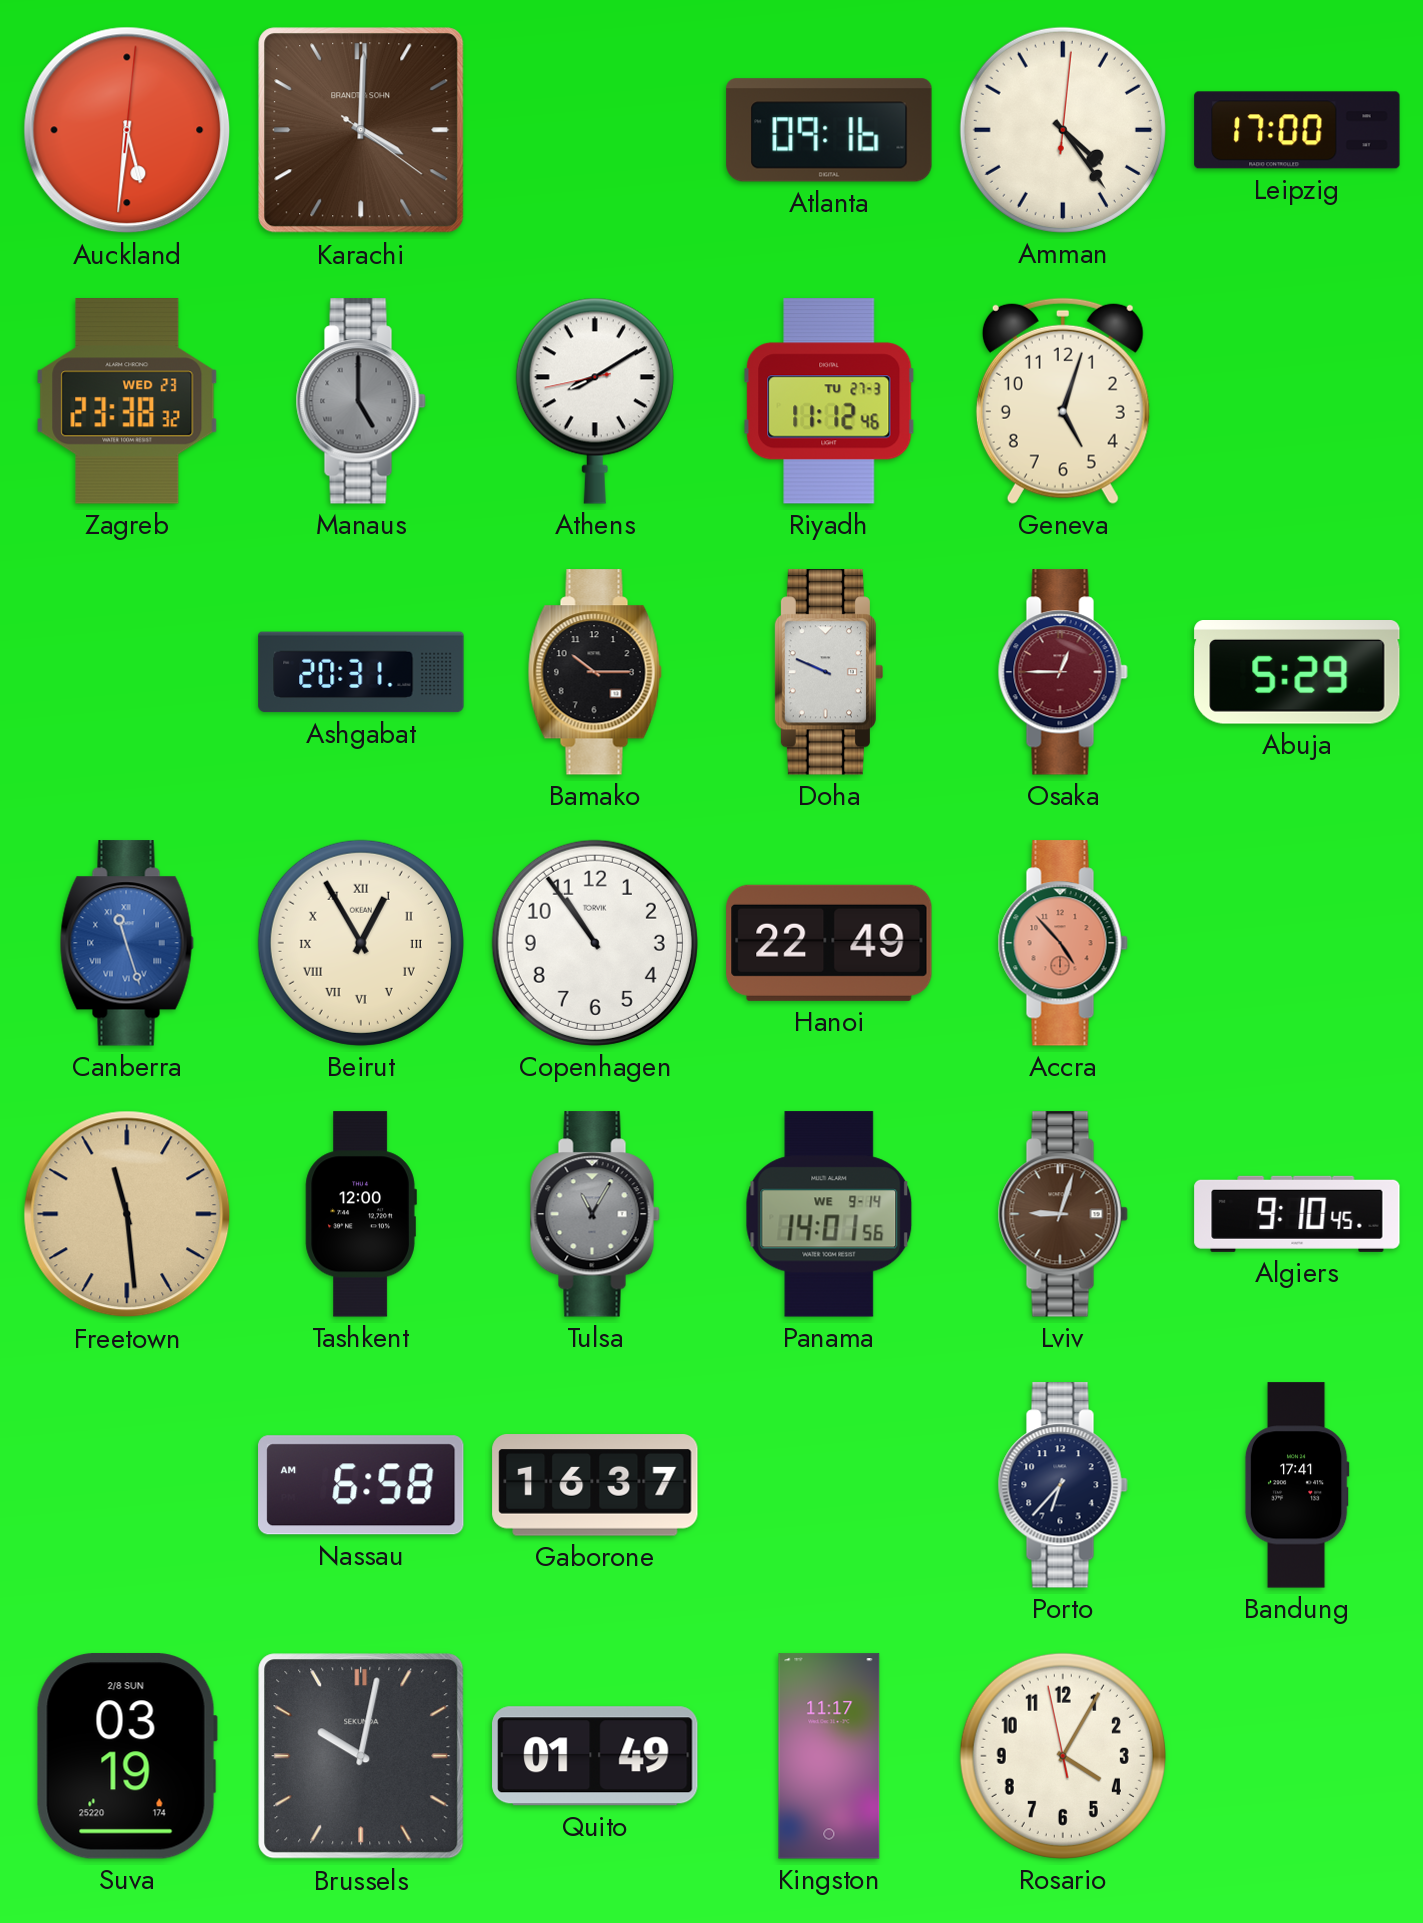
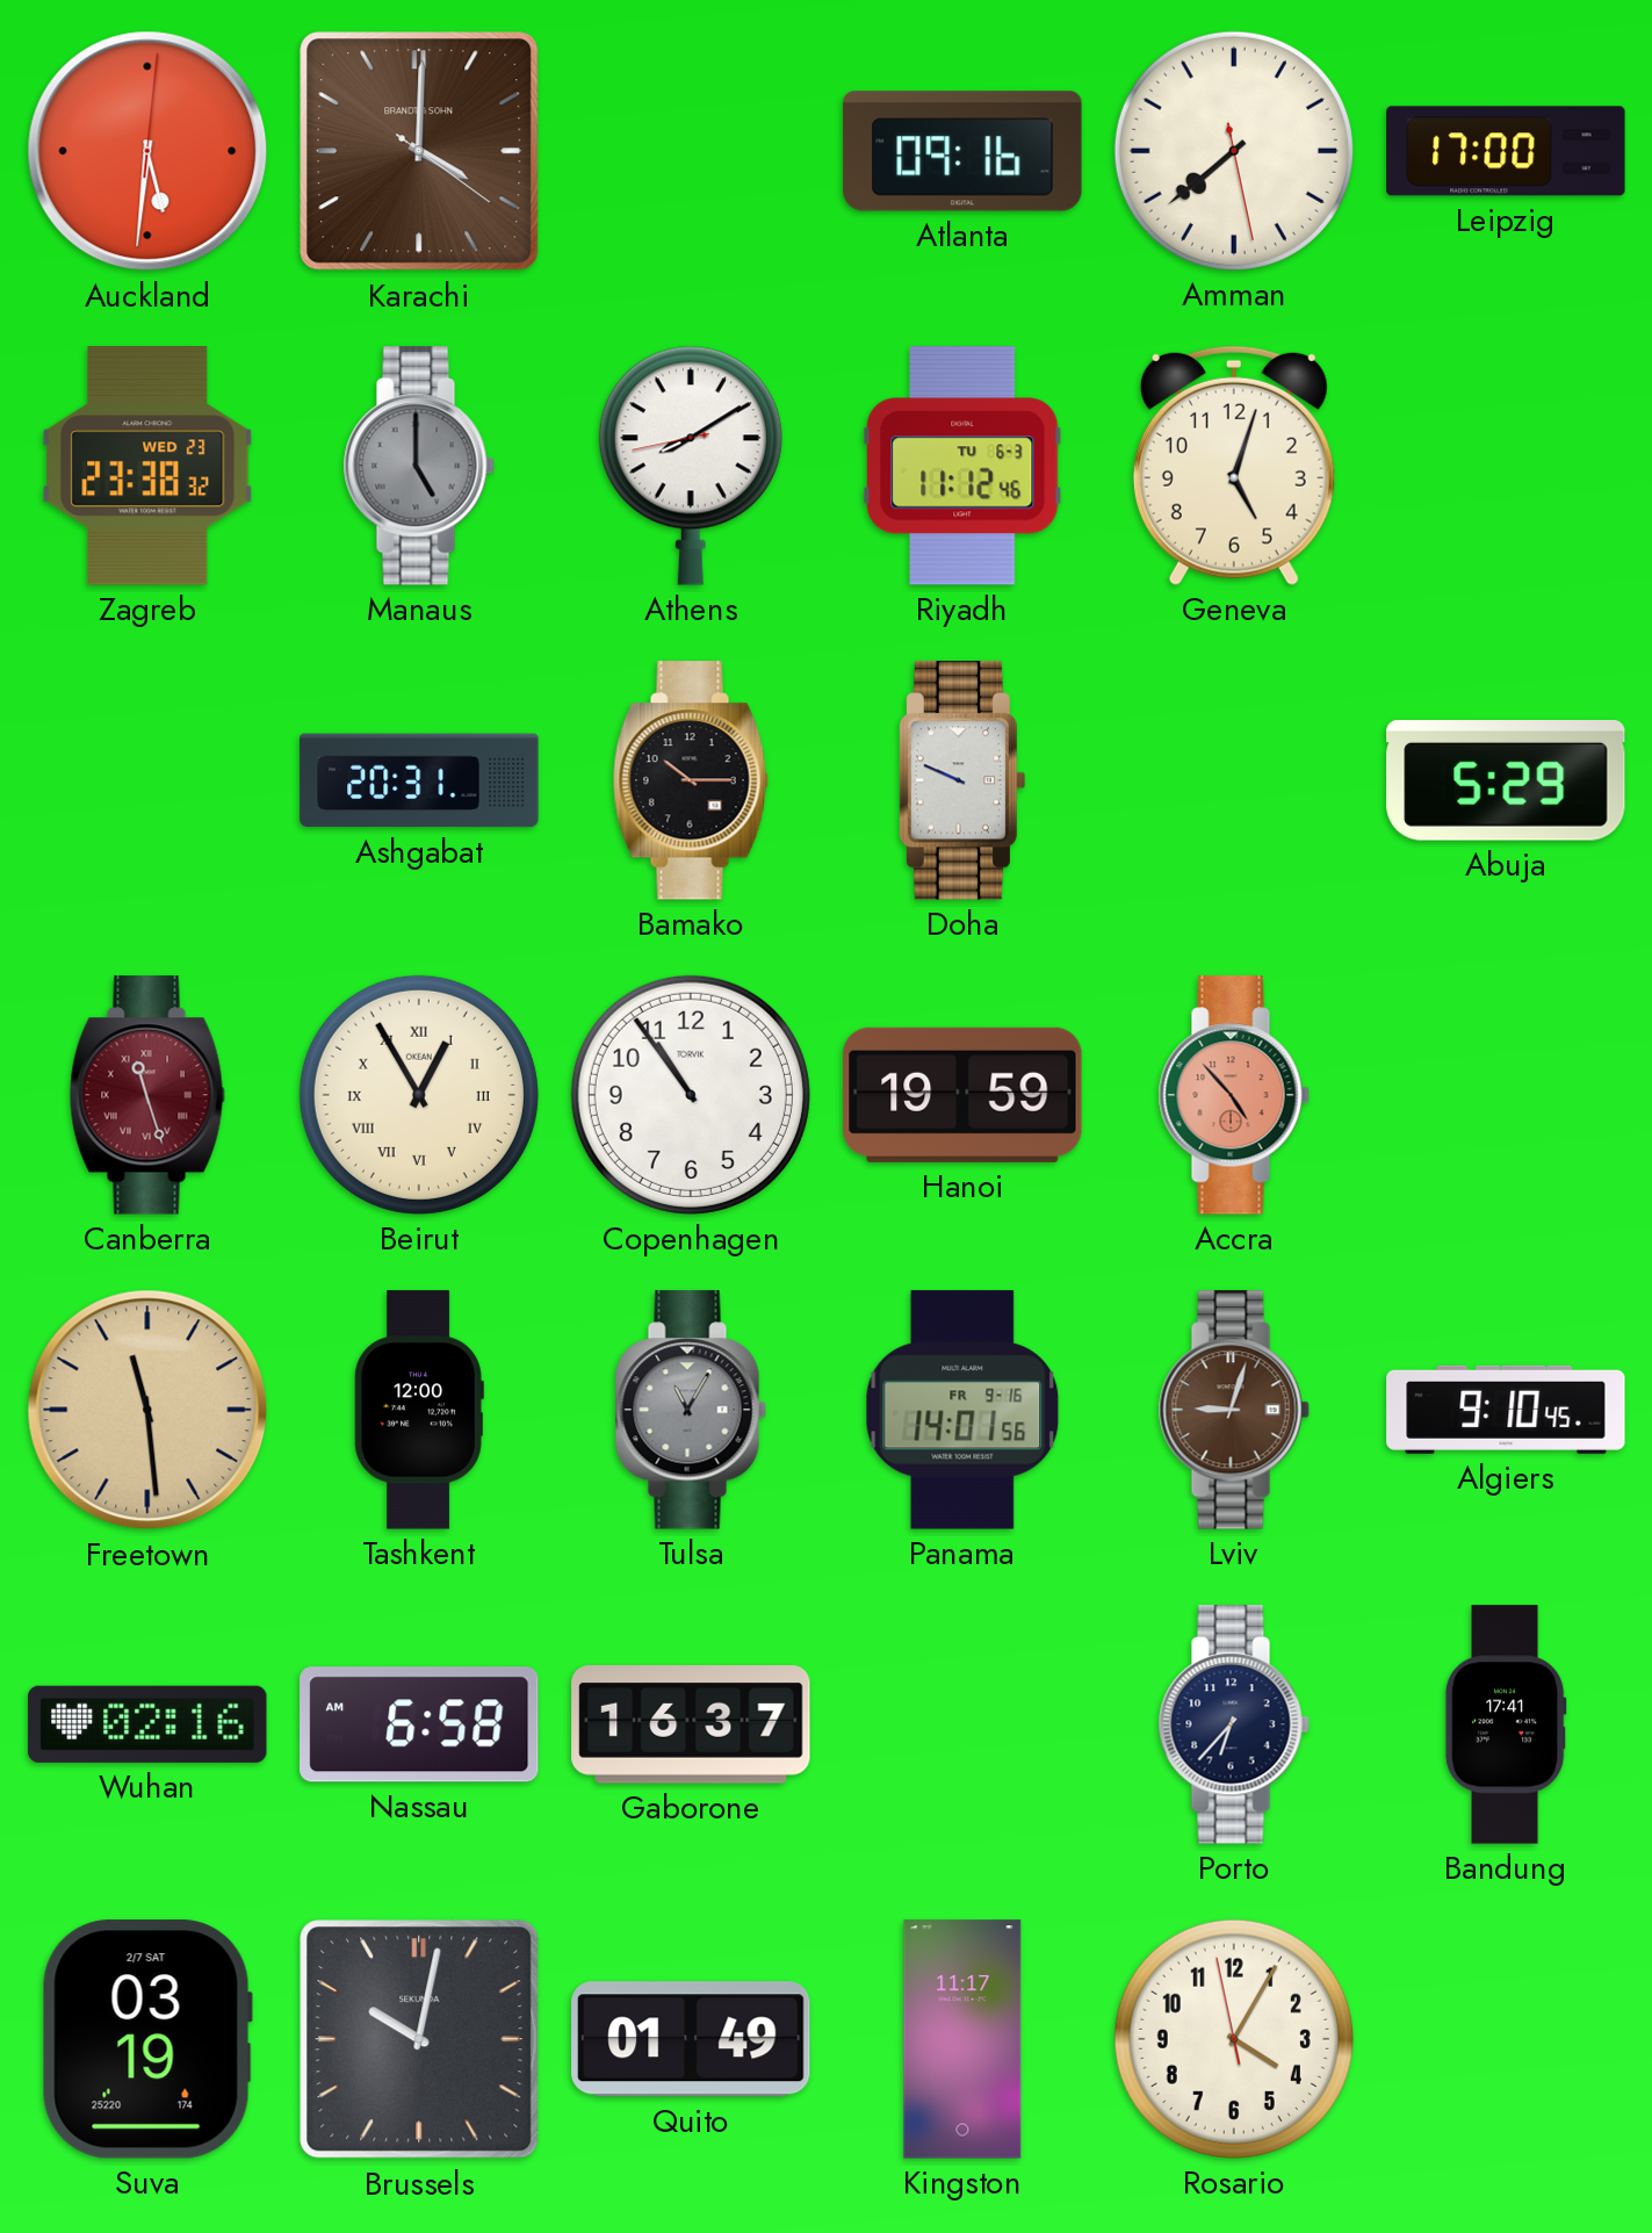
Amman: 4:24 -> 7:38 (1234, 151)
Riyadh date: TU 27-3 -> TU 6-3 (962, 466)
Osaka: 12:45 -> none (1063, 672)
Canberra dial: blue -> burgundy (147, 1095)
Hanoi: 22:49 -> 19:59 (962, 1095)
Panama date: WE 9-14 -> FR 9-16 (962, 1410)
Wuhan: none -> 02:16 (147, 1724)
Suva date: 2/8 SUN -> 2/7 SAT (147, 2039)
